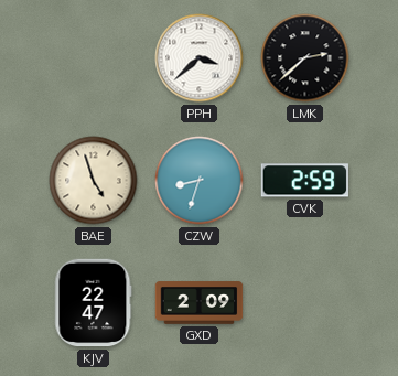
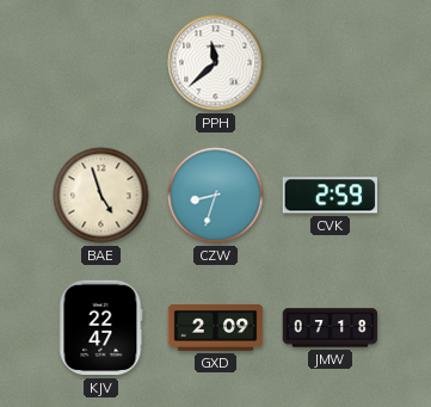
PPH: 3:38 -> 11:38 (216, 63)
LMK: 2:38 -> none (305, 58)
JMW: none -> 07:18 (331, 328)
